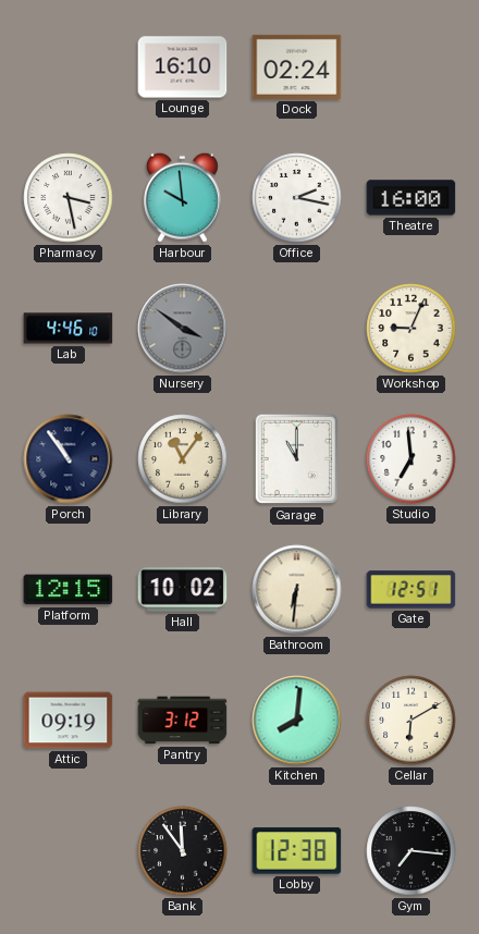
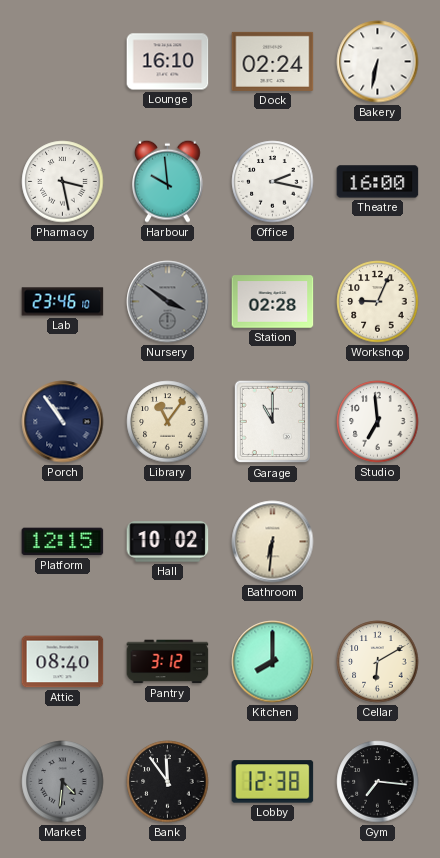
Bakery: none -> 6:32 (378, 62)
Lab: 4:46 -> 23:46 (63, 302)
Station: none -> 02:28 (273, 302)
Gate: 12:51 -> none (412, 590)
Attic: 09:19 -> 08:40 (63, 662)
Kitchen: 8:01 -> 8:00 (273, 662)
Market: none -> 4:31 (63, 782)
